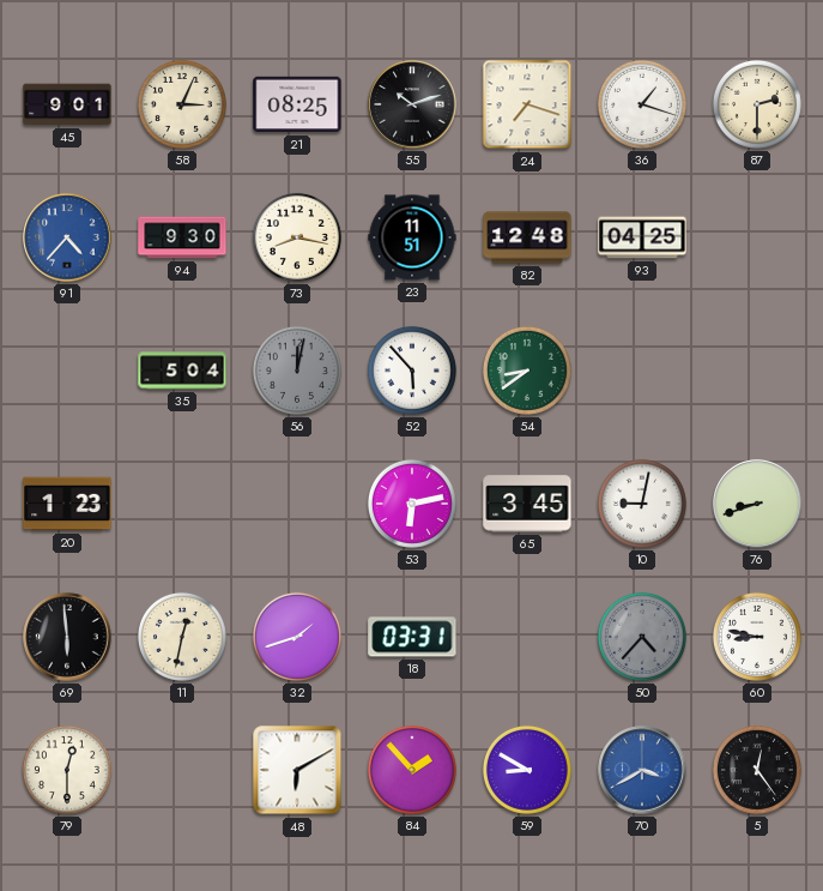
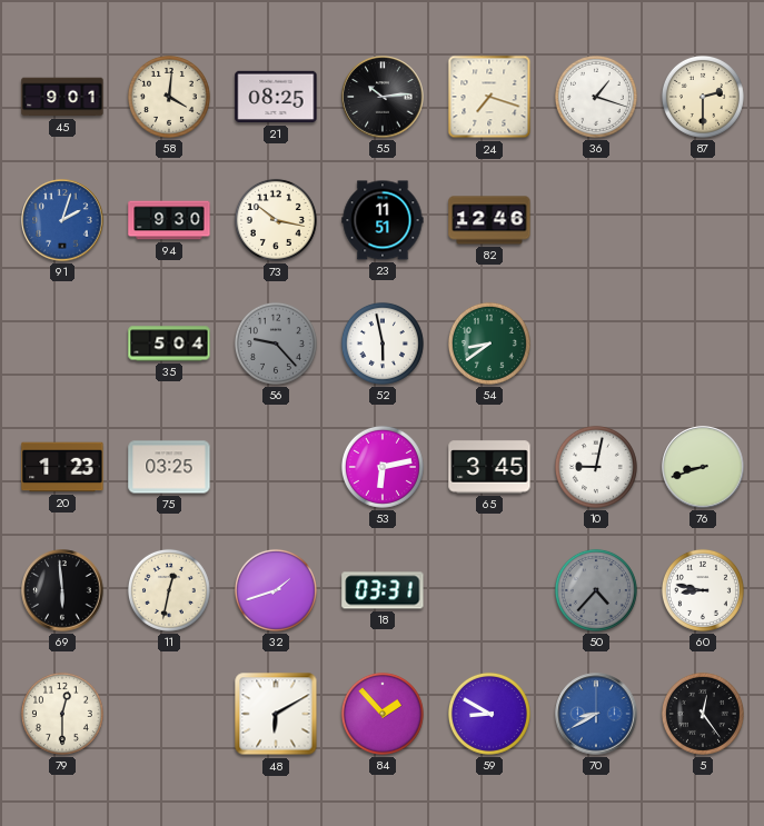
58: 3:04 -> 4:01 (169, 97)
55: 10:12 -> 10:14 (383, 97)
91: 4:37 -> 2:03 (62, 220)
73: 8:17 -> 10:17 (276, 220)
82: 12:48 -> 12:46 (489, 220)
93: 04:25 -> none (642, 237)
56: 12:02 -> 9:23 (276, 344)
52: 5:53 -> 5:58 (383, 344)
75: none -> 03:25 (169, 467)
70: 3:40 -> 8:40 (596, 714)
